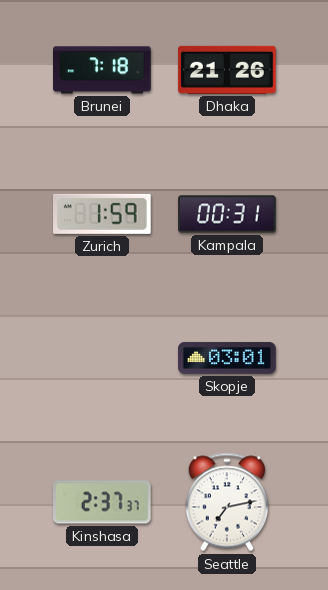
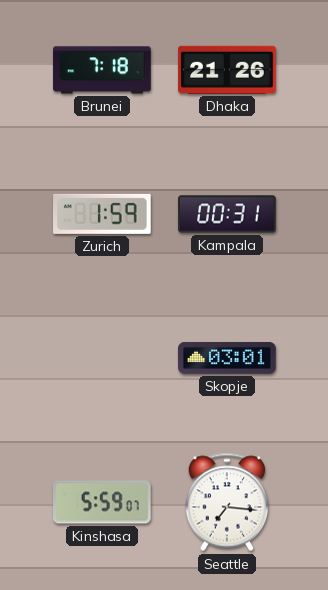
Kinshasa: 2:37 -> 5:59 (103, 502)
Seattle: 7:13 -> 7:16 (227, 502)
